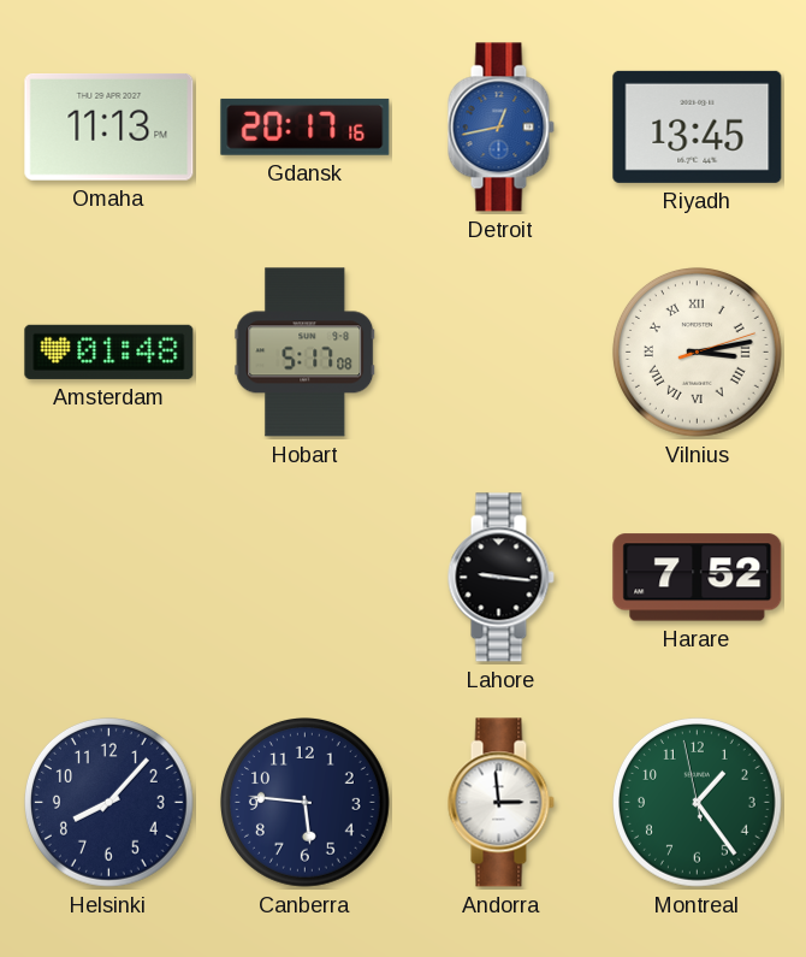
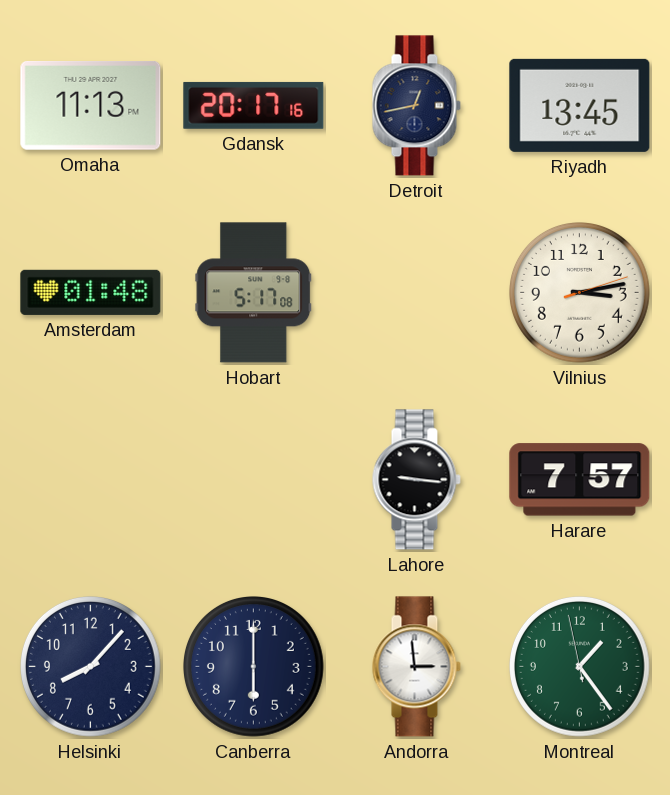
Detroit dial: blue -> navy (416, 106)
Vilnius numerals: Roman -> Arabic (580, 293)
Harare: 7:52 -> 7:57 (580, 480)
Canberra: 5:46 -> 6:00 (254, 667)
